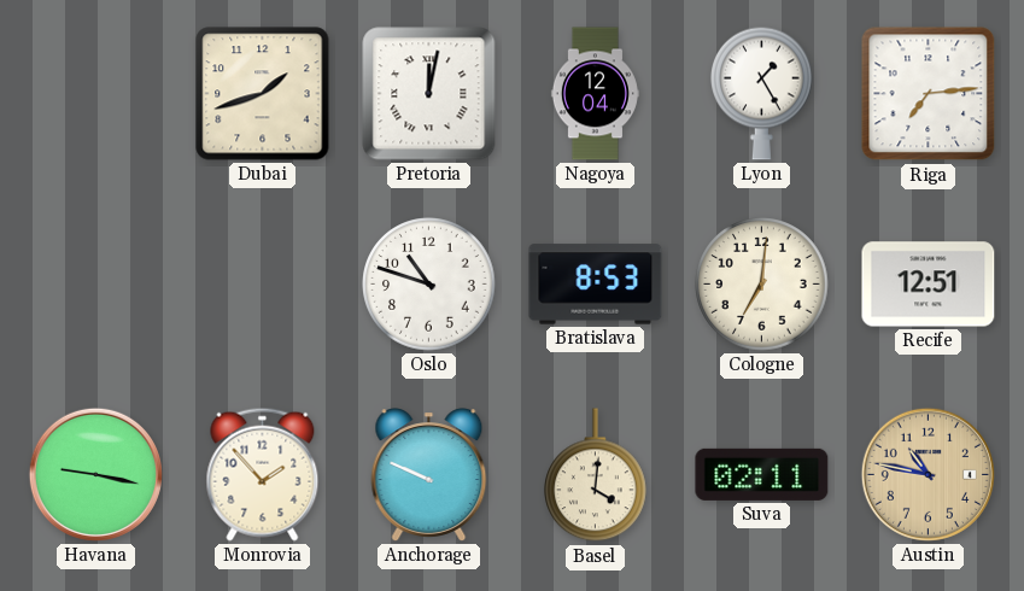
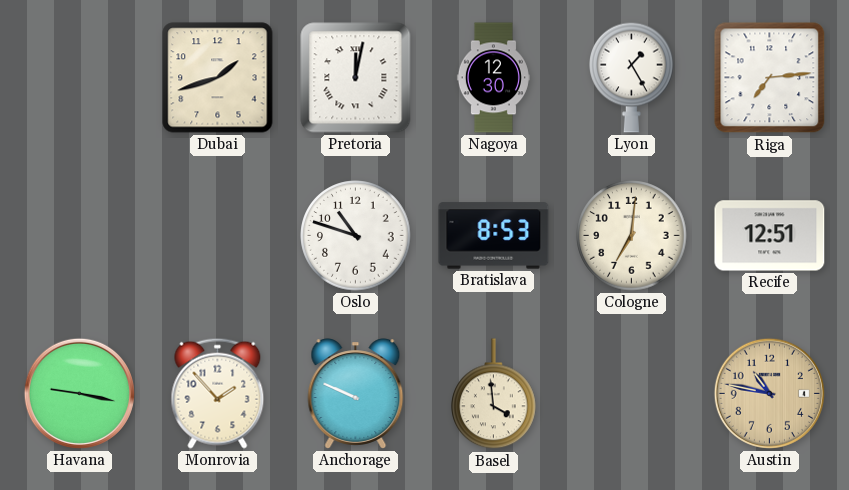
Nagoya: 12:04 -> 12:30 (493, 78)
Basel: 4:01 -> 3:59 (494, 394)
Suva: 02:11 -> none (762, 474)
